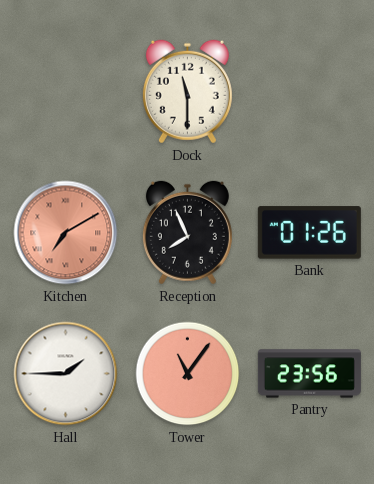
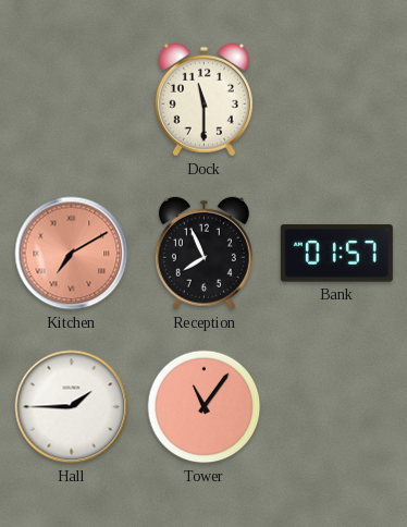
Bank: 01:26 -> 01:57 (336, 254)
Pantry: 23:56 -> none (309, 374)
